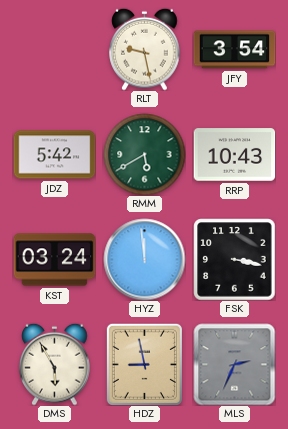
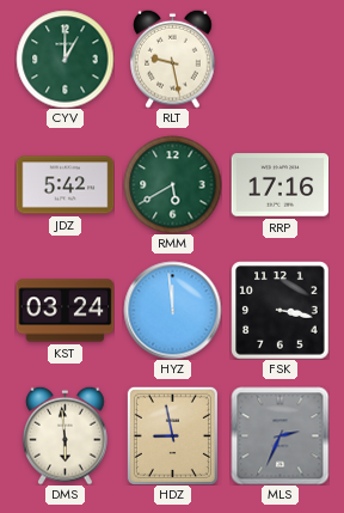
CYV: none -> 1:00 (64, 59)
JFY: 3:54 -> none (234, 50)
RRP: 10:43 -> 17:16 (279, 185)
DMS: 5:55 -> 5:59 (66, 435)
